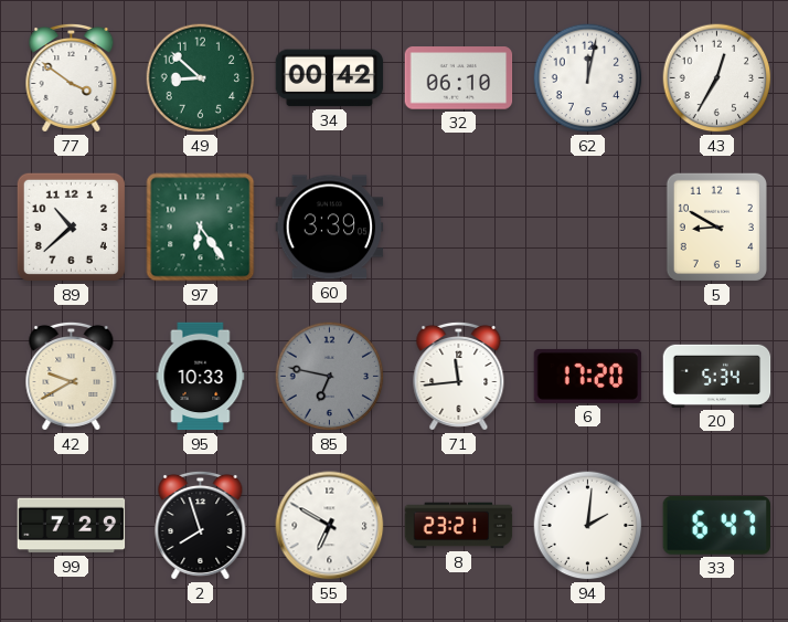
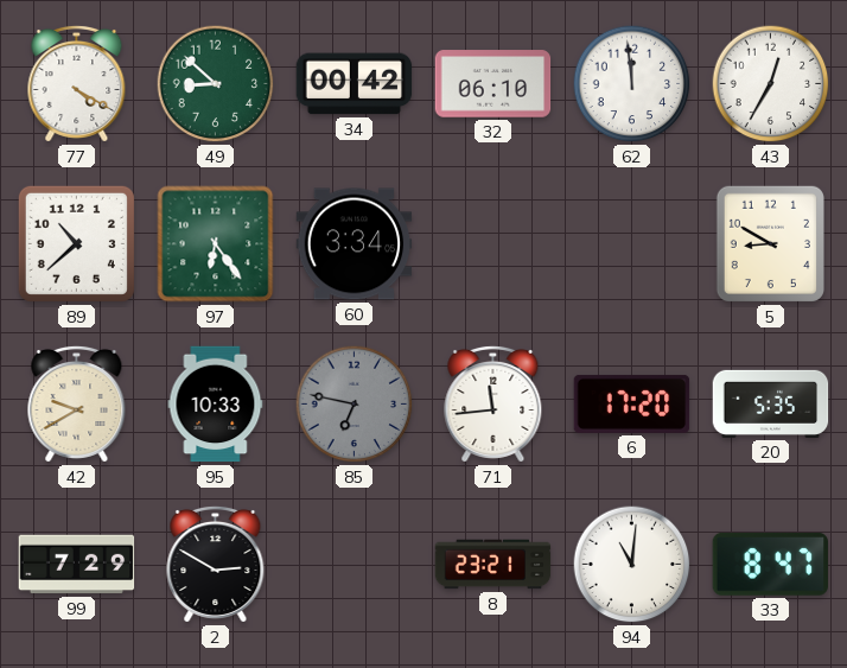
77: 3:51 -> 4:20 (77, 83)
62: 12:02 -> 11:59 (632, 84)
60: 3:39 -> 3:34 (355, 244)
20: 5:34 -> 5:35 (771, 403)
2: 7:57 -> 2:50 (216, 564)
55: 6:50 -> none (330, 526)
94: 2:01 -> 11:01 (632, 565)
33: 6:47 -> 8:47 (770, 564)
